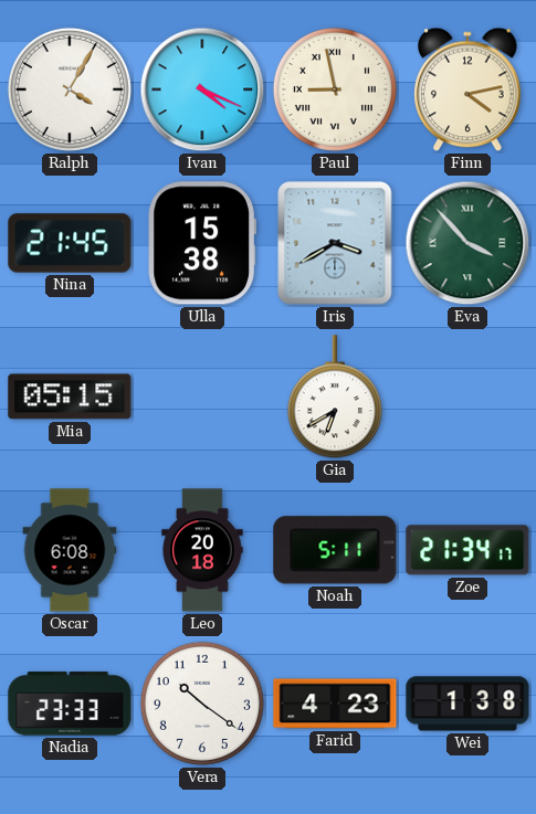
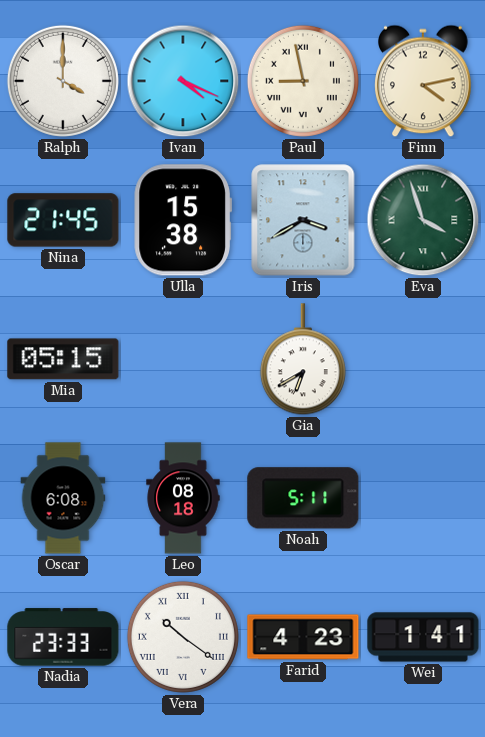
Ralph: 4:05 -> 4:00 (63, 81)
Eva: 3:53 -> 3:57 (423, 220)
Leo: 20:18 -> 08:18 (183, 498)
Zoe: 21:34 -> none (467, 550)
Vera numerals: Arabic -> Roman (183, 637)
Wei: 1:38 -> 1:41 (423, 637)
